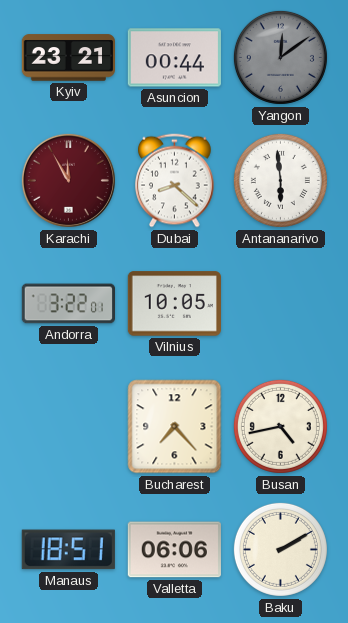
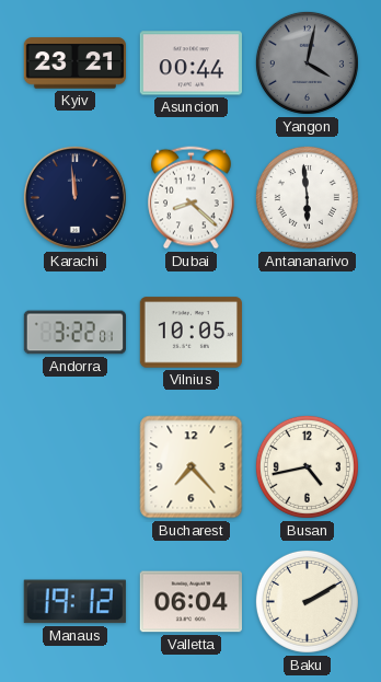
Yangon: 12:09 -> 4:02 (307, 62)
Karachi: 11:55 -> 11:59 (74, 197)
Karachi dial: burgundy -> navy (74, 197)
Manaus: 18:51 -> 19:12 (74, 602)
Valletta: 06:06 -> 06:04 (190, 602)
